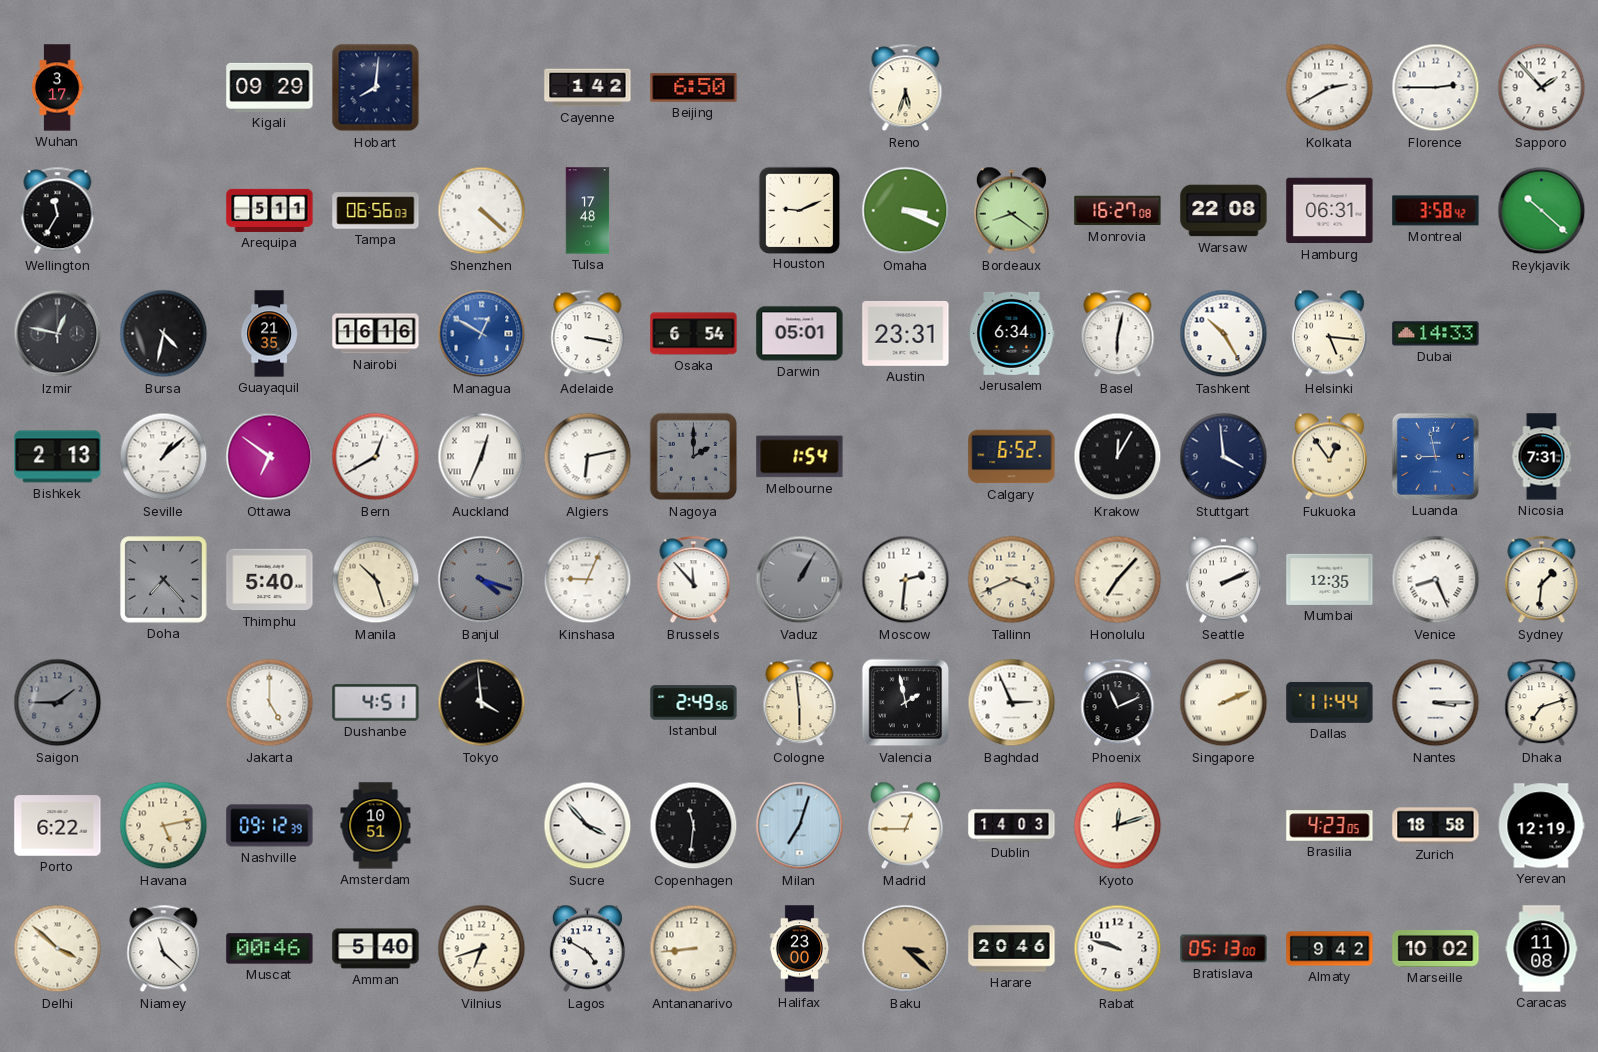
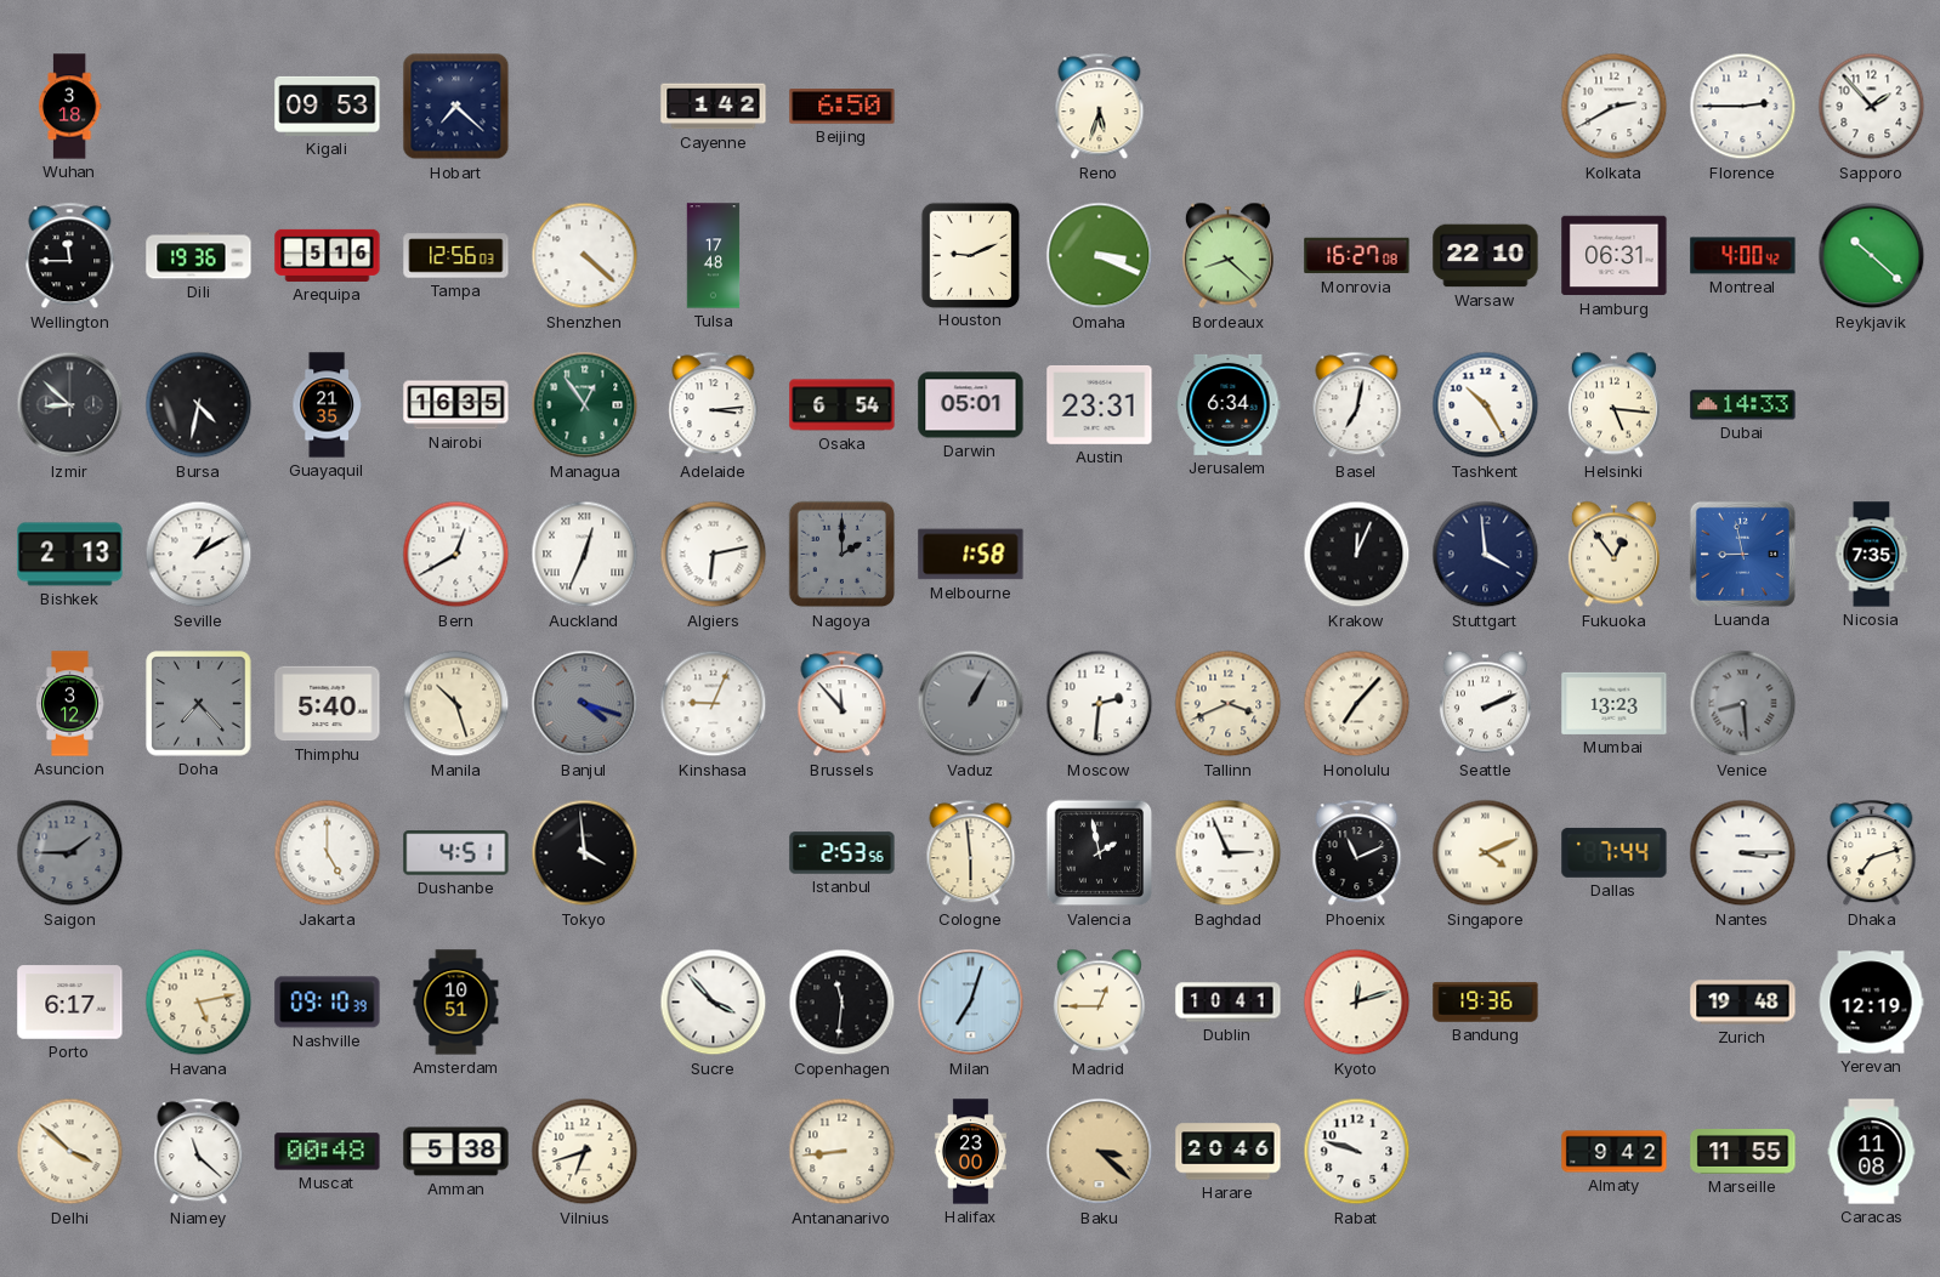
Wuhan: 3:17 -> 3:18 (69, 107)
Kigali: 09:29 -> 09:53 (328, 106)
Hobart: 8:01 -> 7:22 (456, 107)
Wellington: 11:35 -> 11:45 (70, 256)
Dili: none -> 19:36 (199, 256)
Arequipa: 5:11 -> 5:16 (328, 255)
Tampa: 06:56 -> 12:56 (456, 256)
Bordeaux: 8:21 -> 8:22 (1227, 256)
Warsaw: 22:08 -> 22:10 (1486, 256)
Montreal: 3:58 -> 4:00 (1743, 256)
Izmir: 12:47 -> 8:52 (70, 405)
Nairobi: 16:16 -> 16:35 (456, 405)
Managua: 12:50 -> 12:54 (585, 405)
Managua dial: blue -> green (585, 405)
Adelaide: 3:17 -> 3:14 (714, 405)
Basel: 6:02 -> 7:02 (1357, 405)
Seville: 1:08 -> 1:10 (199, 555)
Ottawa: 6:51 -> none (270, 457)
Melbourne: 1:54 -> 1:58 (971, 555)
Calgary: 6:52 -> none (1012, 457)
Krakow: 12:05 -> 12:04 (1357, 555)
Nicosia: 7:31 -> 7:35 (1872, 555)
Asuncion: none -> 3:12 (70, 704)
Mumbai: 12:35 -> 13:23 (1615, 703)
Venice: 8:26 -> 8:29 (1743, 704)
Venice dial: white -> grey (1743, 704)
Sydney: 1:31 -> none (1542, 580)
Istanbul: 2:49 -> 2:53 (843, 853)
Singapore: 2:11 -> 4:11 (1486, 853)
Dallas: 11:44 -> 7:44 (1615, 852)
Porto: 6:22 -> 6:17 (70, 1003)
Nashville: 09:12 -> 09:10 (328, 1003)
Dublin: 14:03 -> 10:41 (1229, 1003)
Bandung: none -> 19:36 (1486, 1003)
Brasilia: 4:23 -> none (1330, 826)
Zurich: 18:58 -> 19:48 (1743, 1003)
Muscat: 00:46 -> 00:48 (328, 1152)
Amman: 5:40 -> 5:38 (456, 1152)
Lagos: 4:50 -> none (587, 949)
Bratislava: 05:13 -> none (1224, 949)
Marseille: 10:02 -> 11:55 (1743, 1152)
